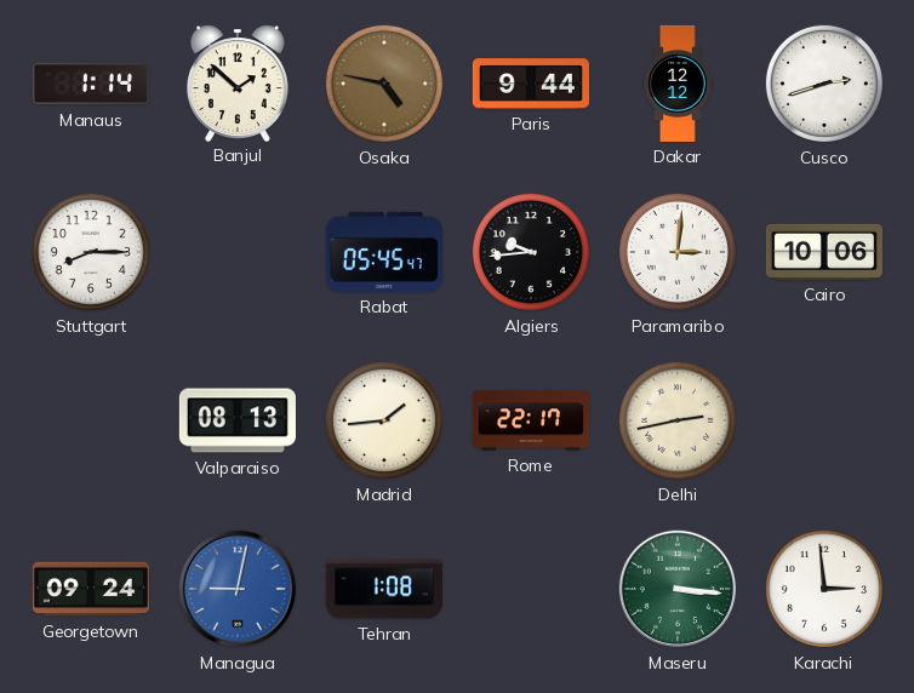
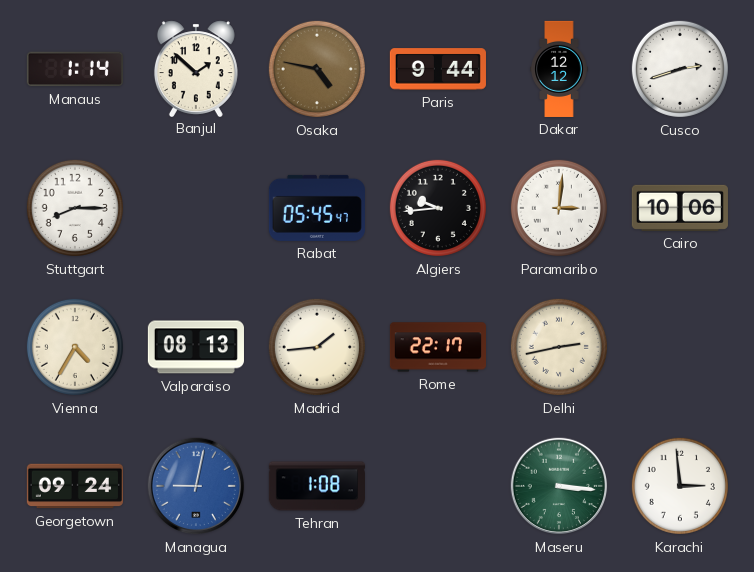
Vienna: none -> 4:35 (75, 347)
